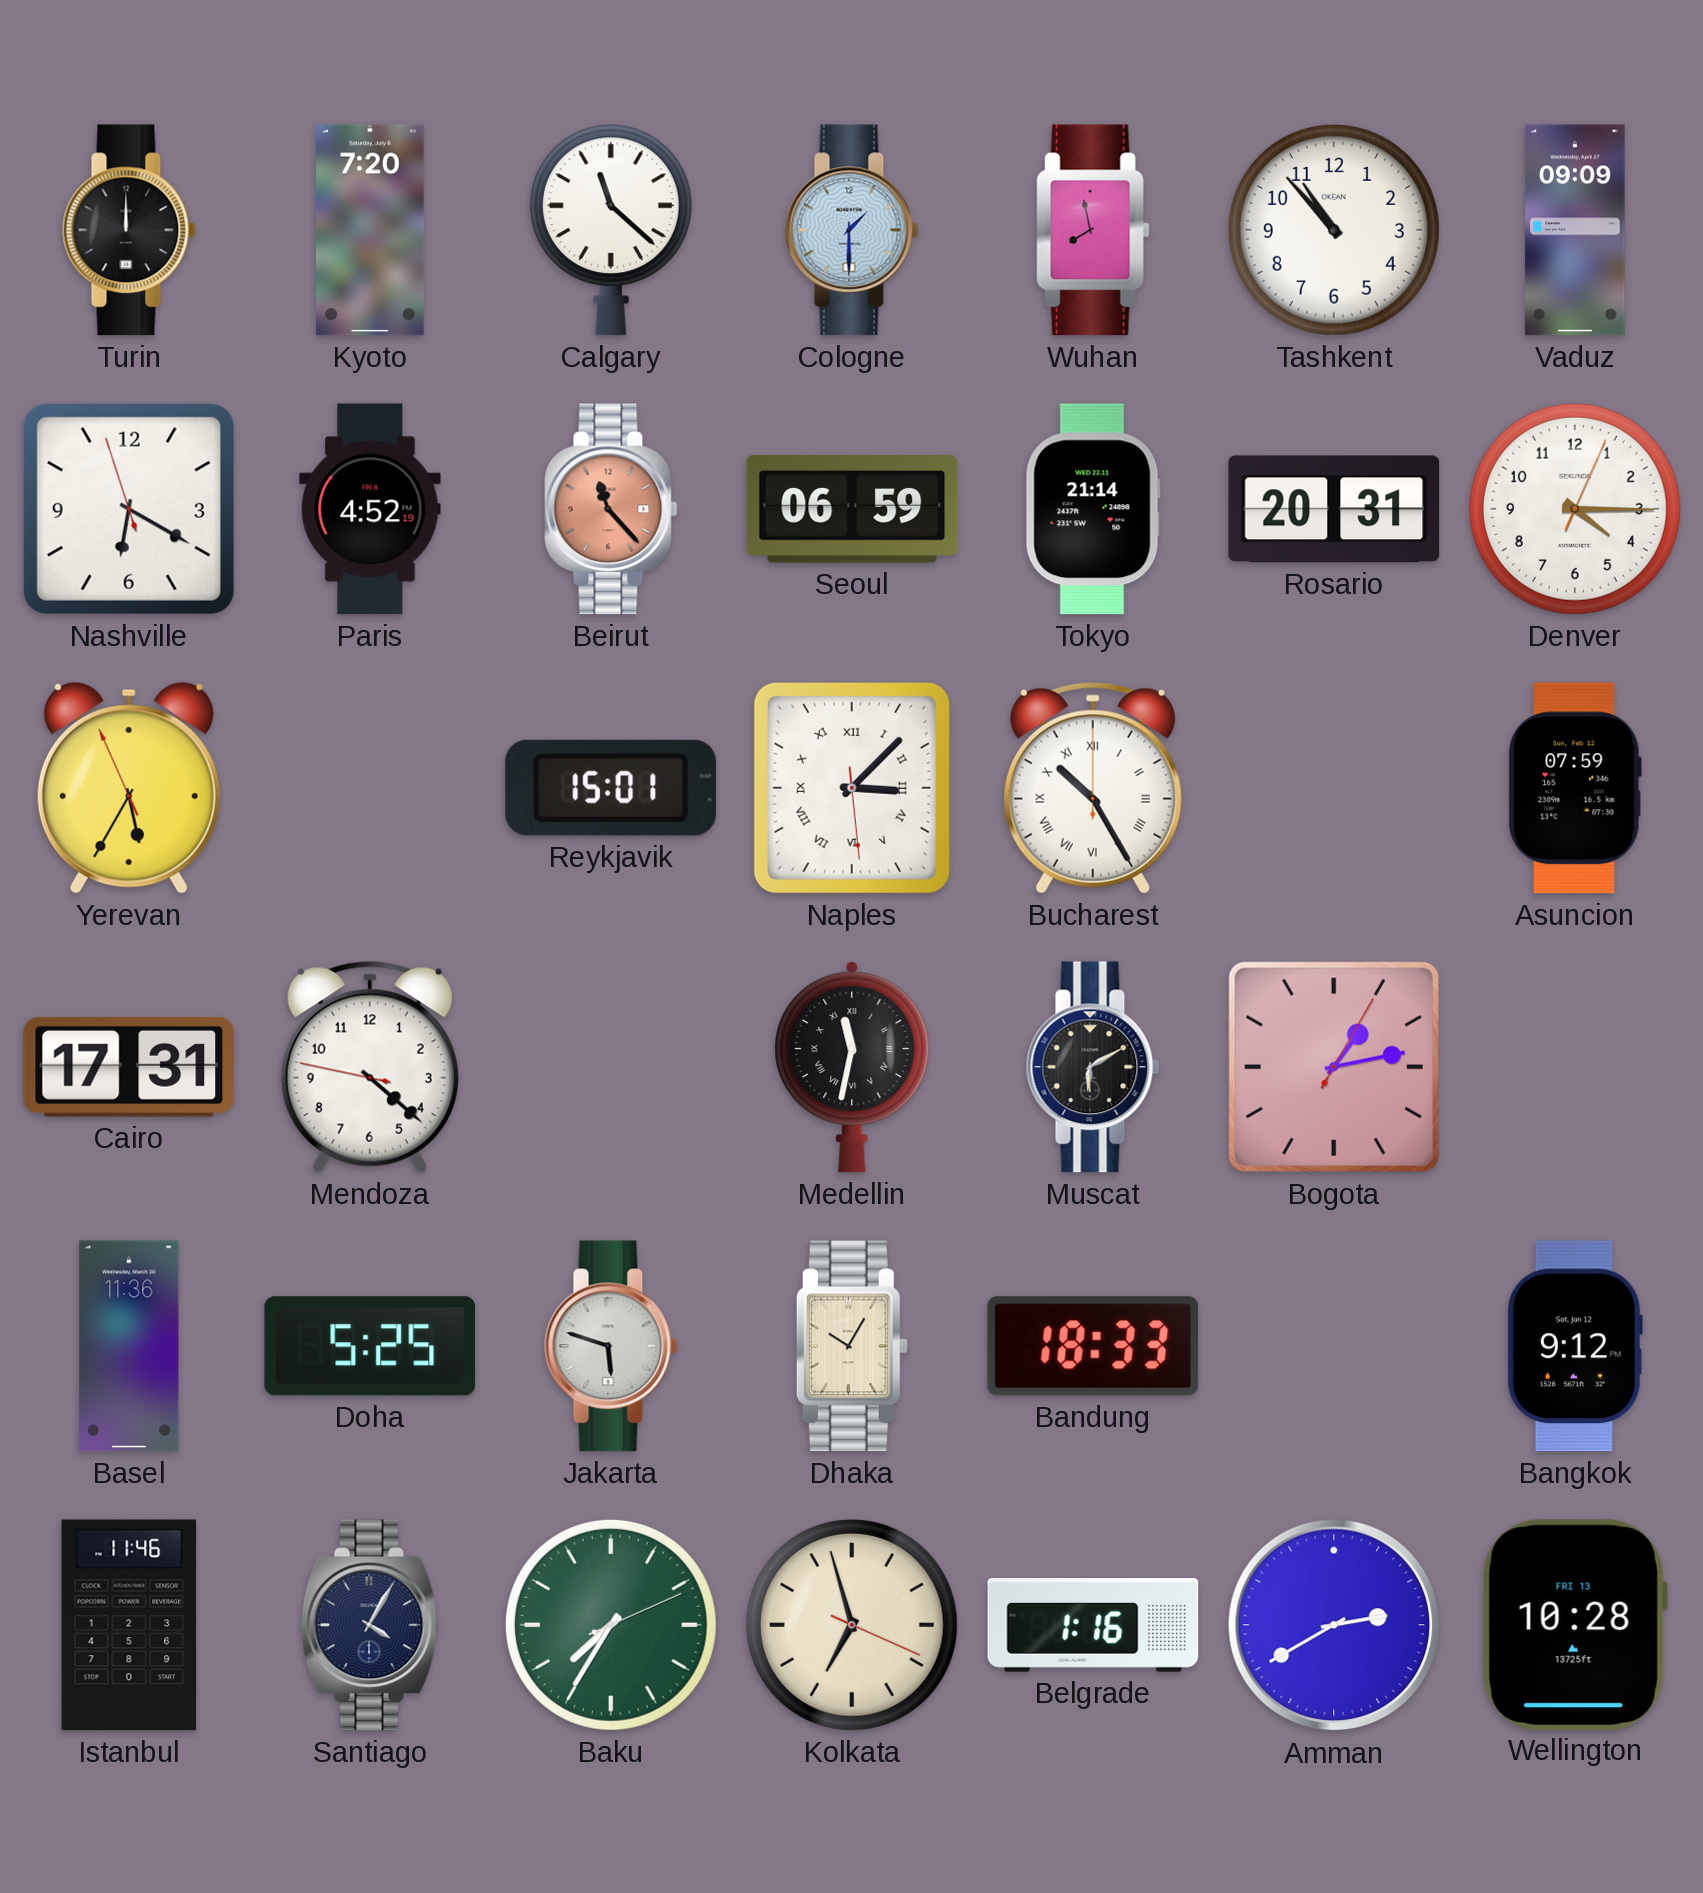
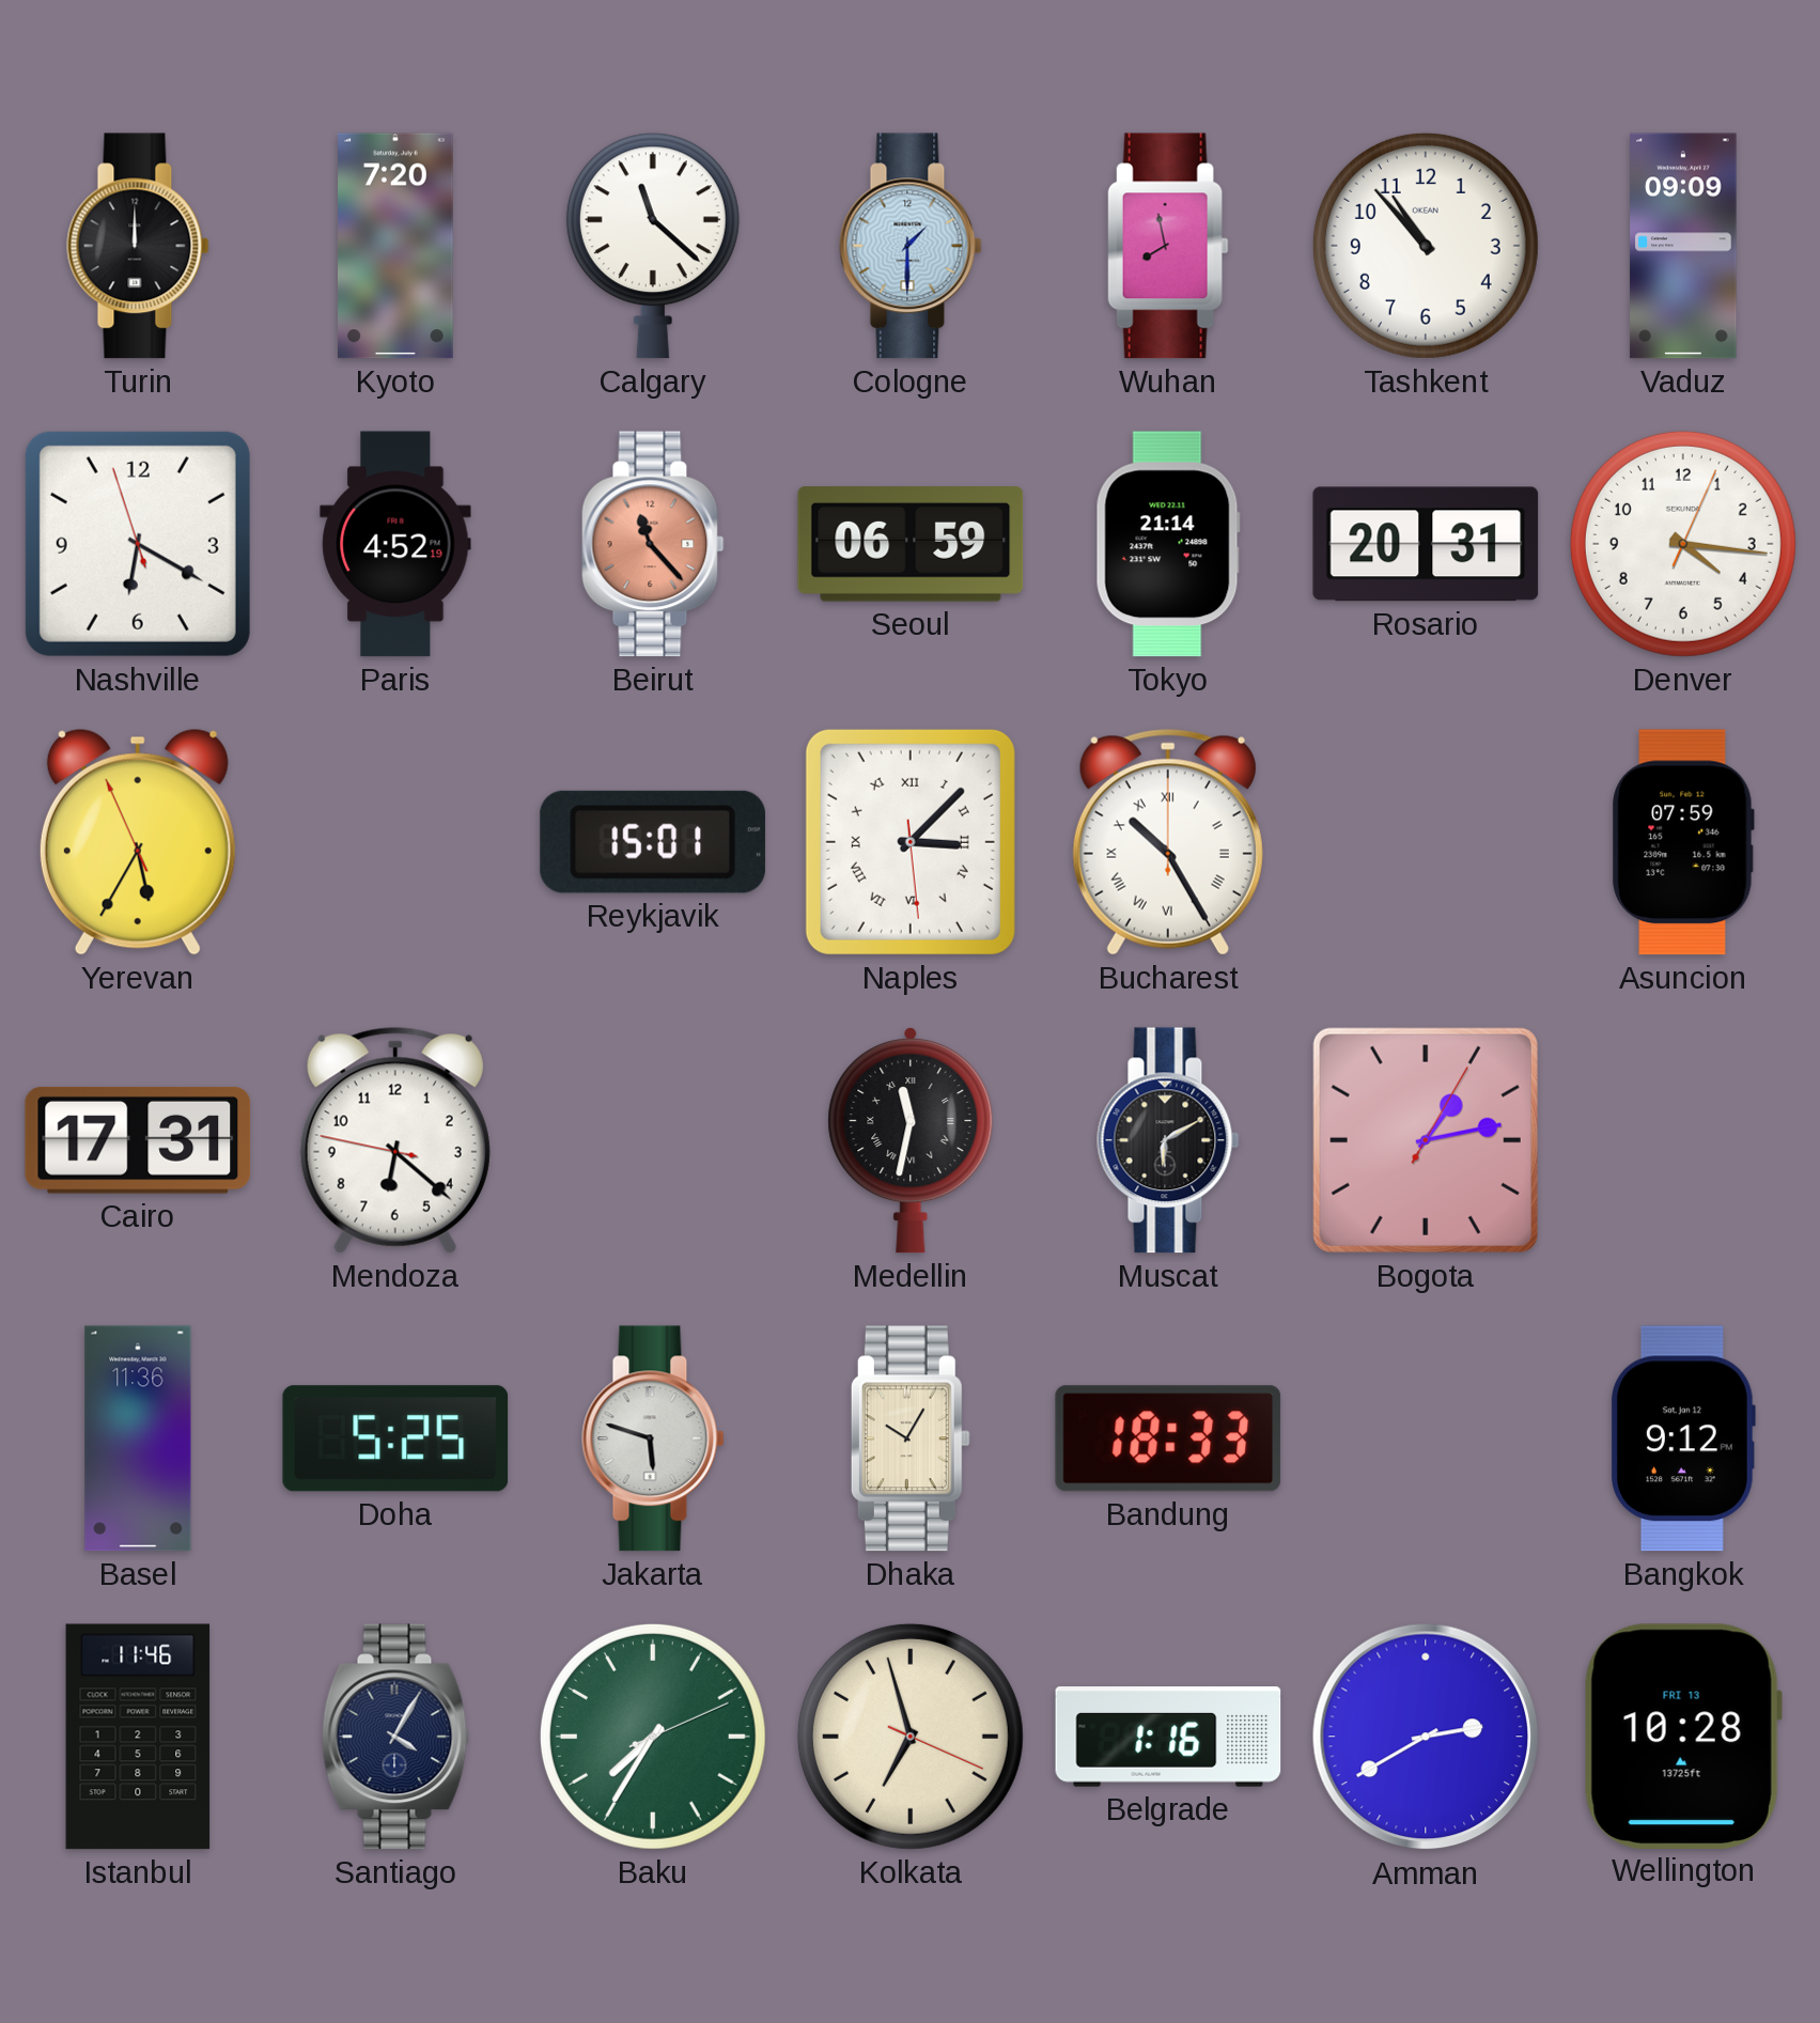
Denver: 4:15 -> 4:16 (1683, 544)
Mendoza: 4:21 -> 6:21 (395, 1140)
